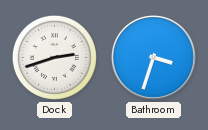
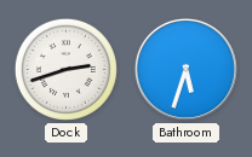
Bathroom: 3:33 -> 5:33 (185, 69)
